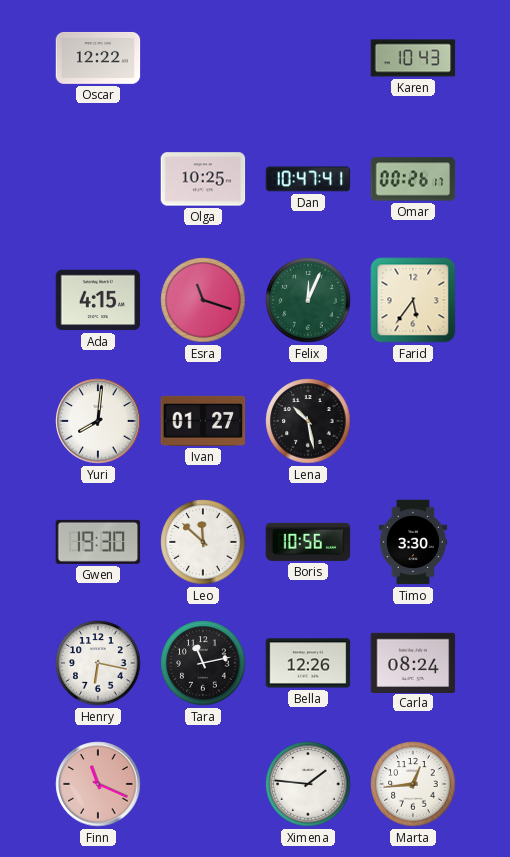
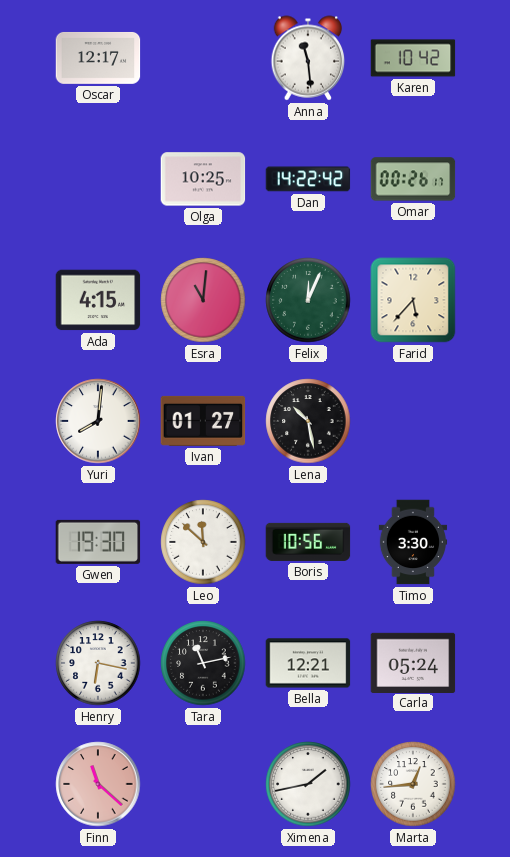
Oscar: 12:22 -> 12:17 (98, 58)
Anna: none -> 11:29 (308, 58)
Karen: 10:43 -> 10:42 (413, 58)
Dan: 10:47 -> 14:22 (308, 179)
Esra: 11:18 -> 11:01 (203, 300)
Farid: 5:36 -> 5:37 (413, 300)
Bella: 12:26 -> 12:21 (308, 663)
Carla: 08:24 -> 05:24 (413, 662)
Finn: 11:19 -> 11:22 (98, 784)
Ximena: 1:46 -> 1:43 (308, 784)
